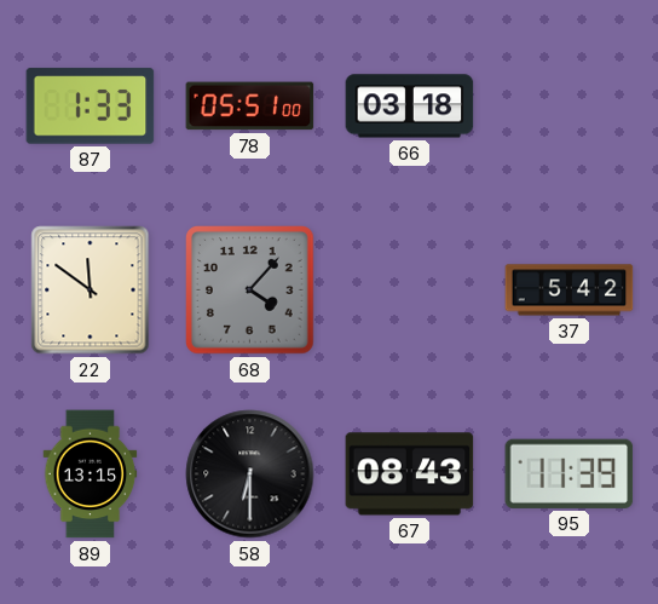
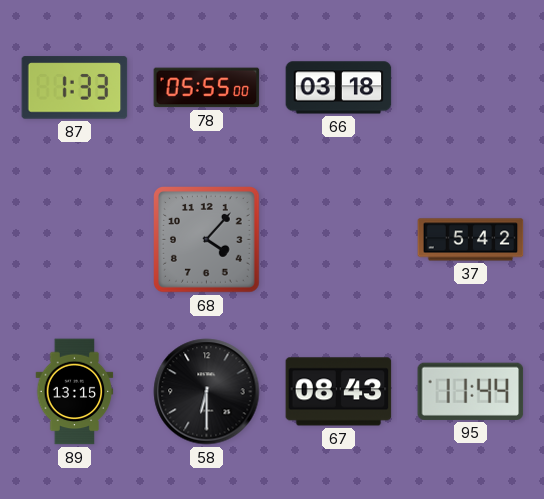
78: 05:51 -> 05:55 (207, 88)
22: 11:51 -> none (91, 291)
95: 11:39 -> 11:44 (471, 391)
